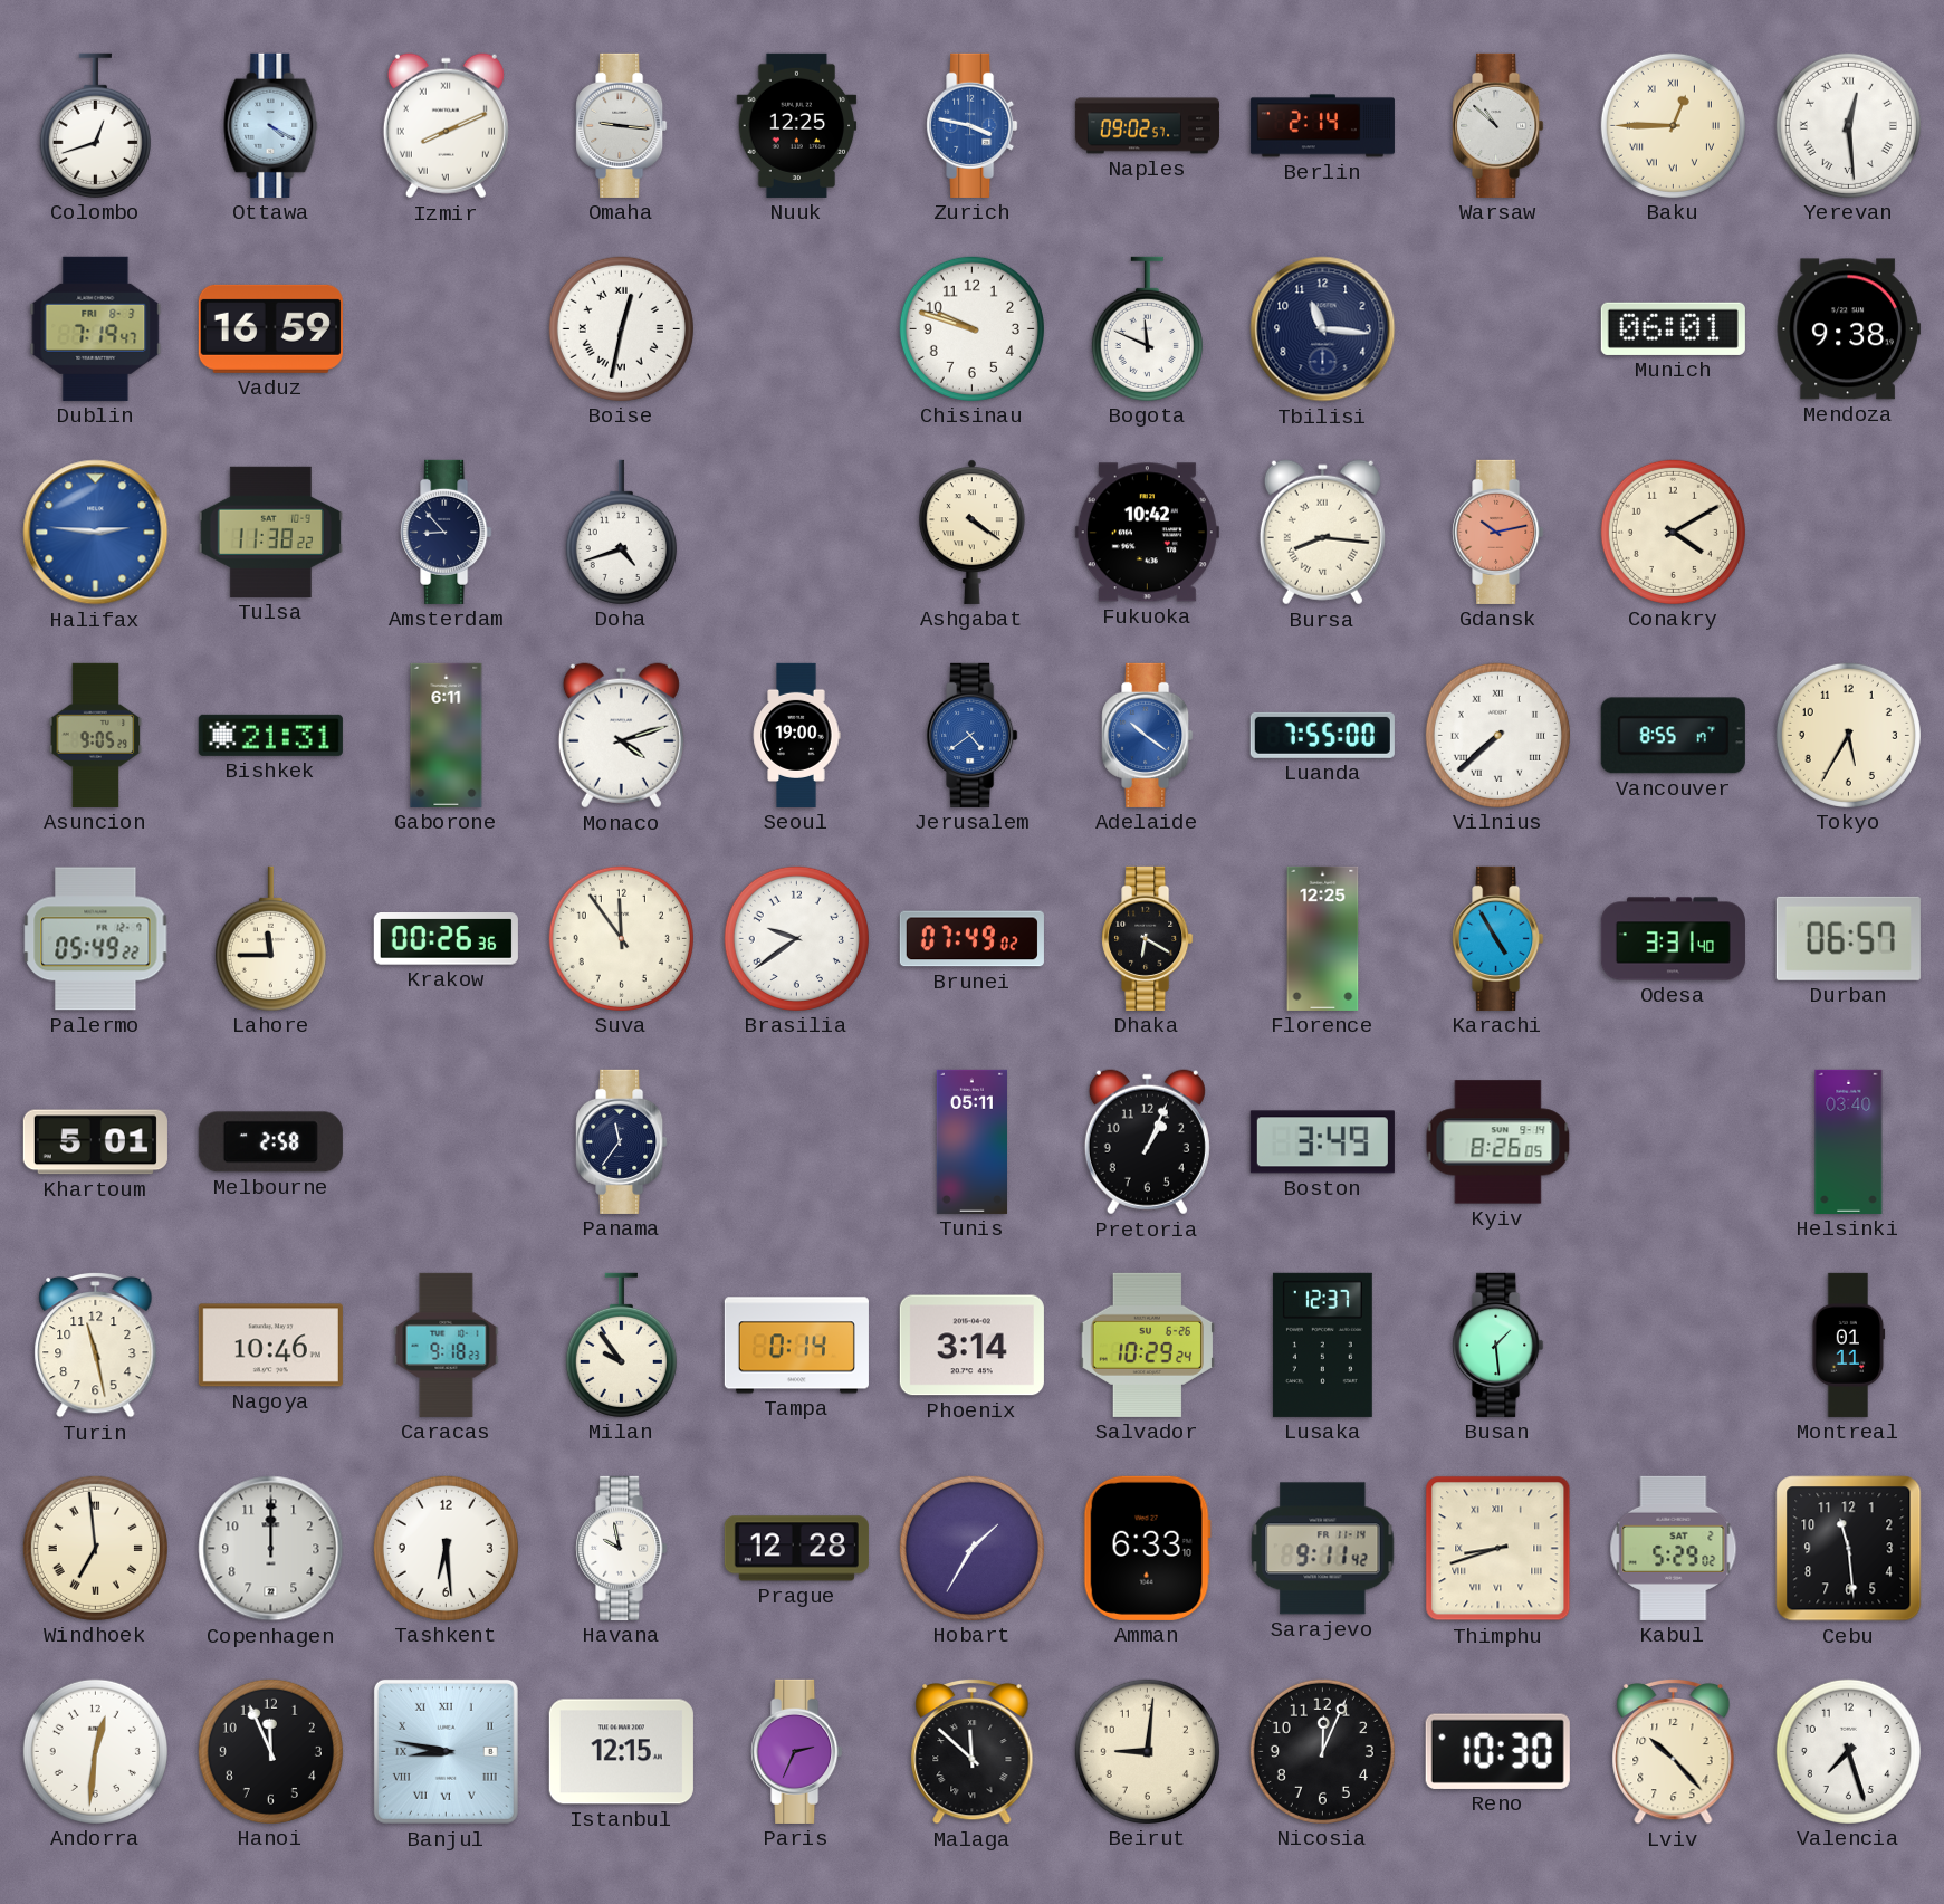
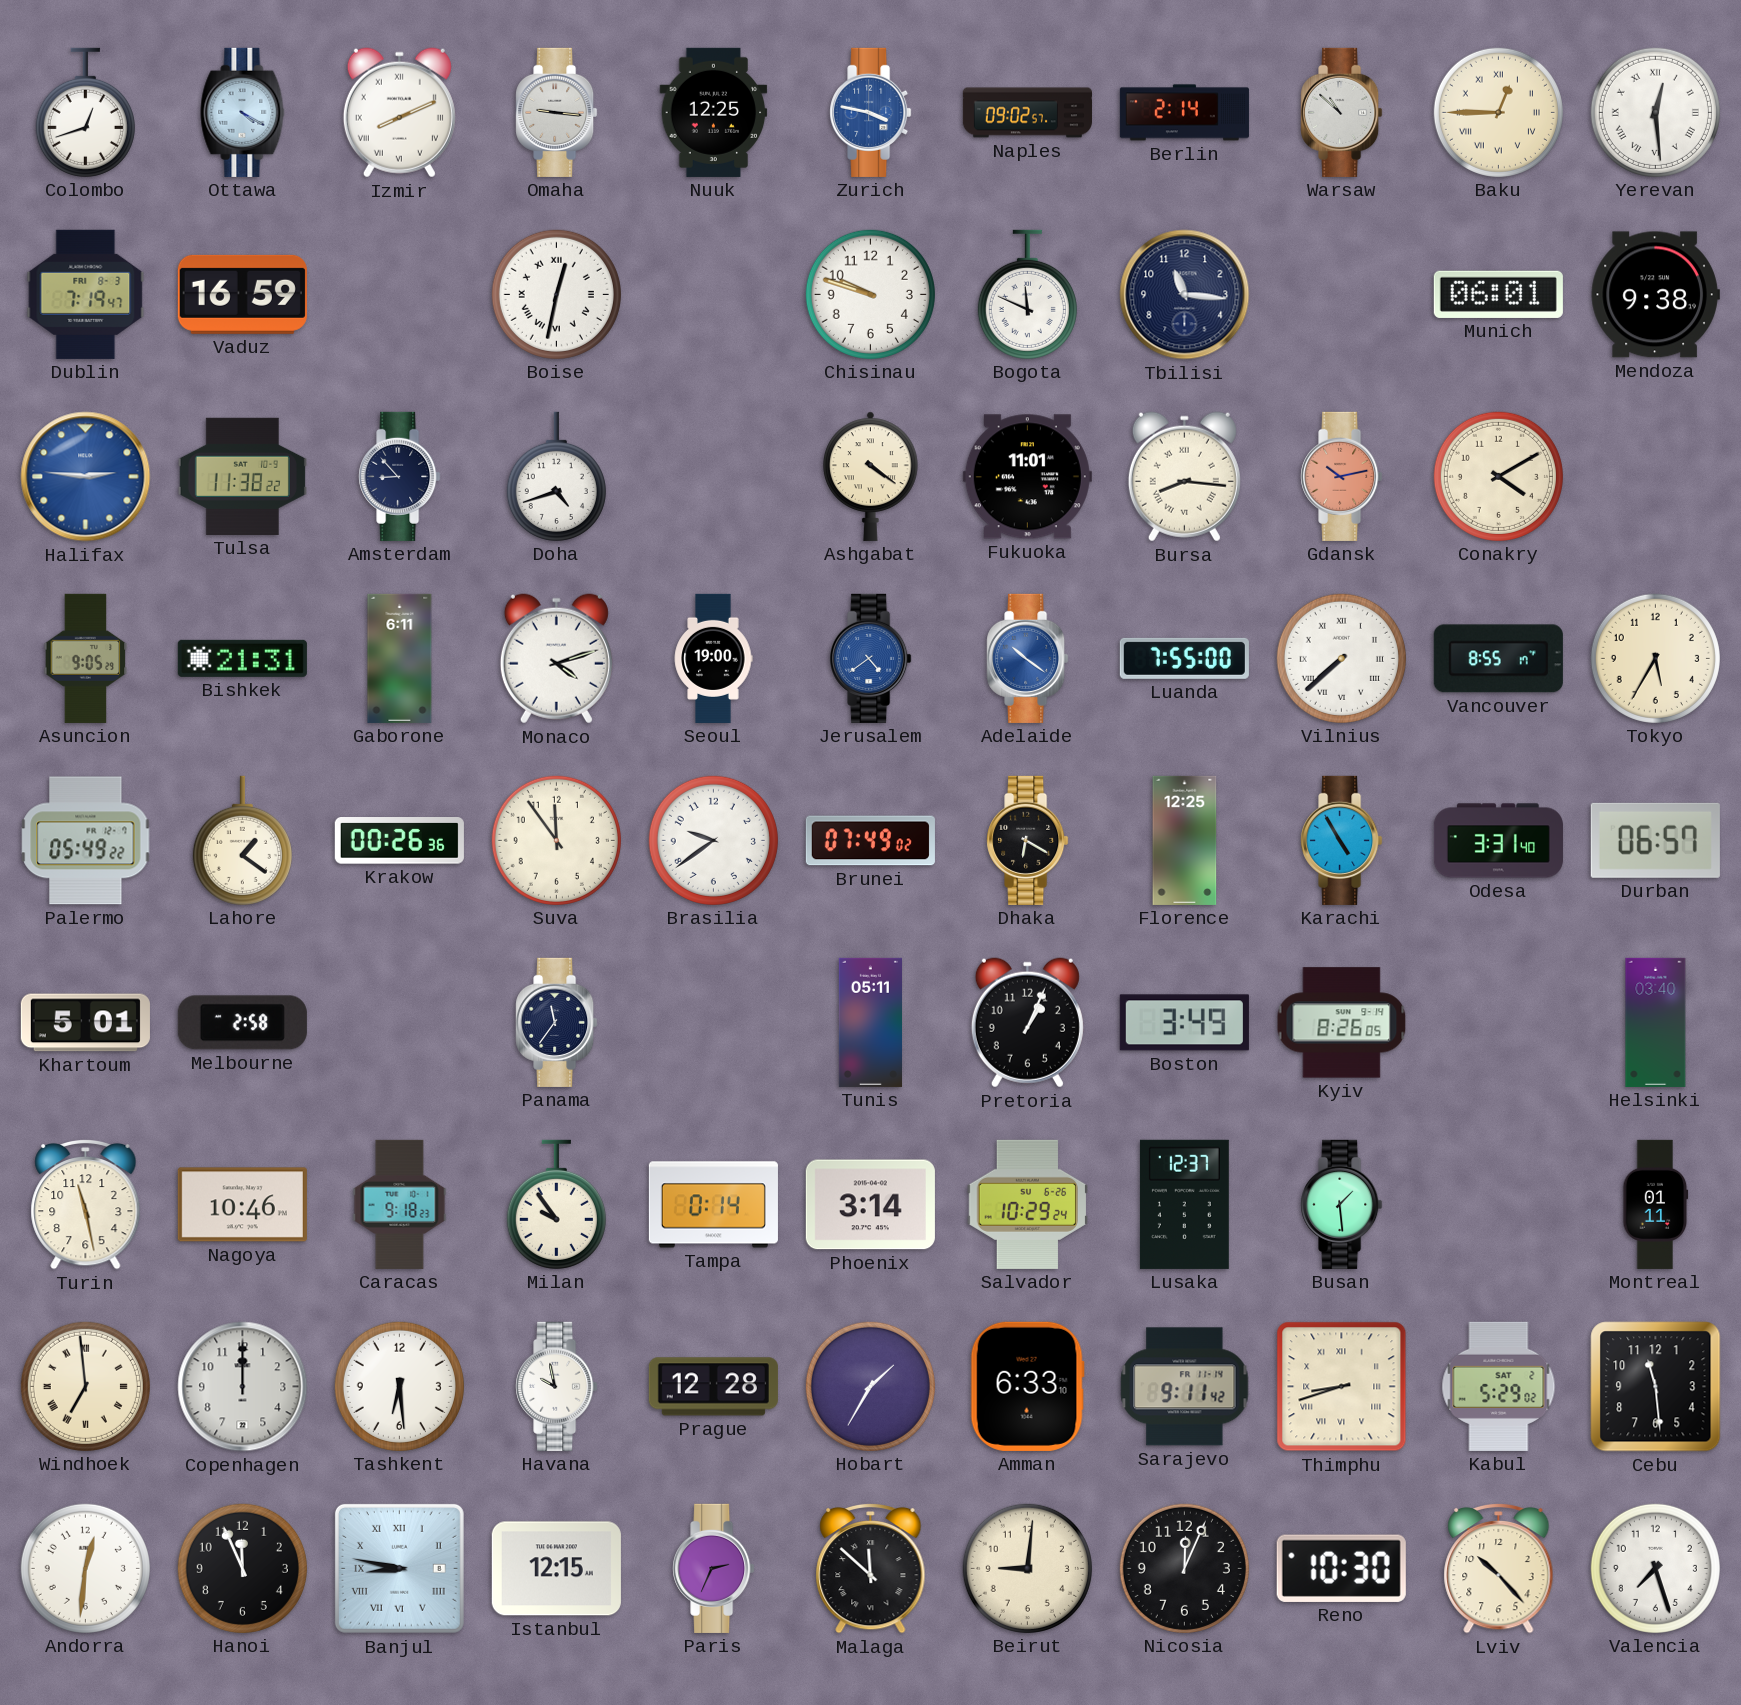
Fukuoka: 10:42 -> 11:01 (1027, 477)
Lahore: 11:45 -> 1:21 (242, 840)
